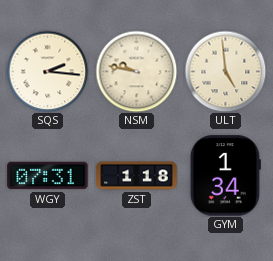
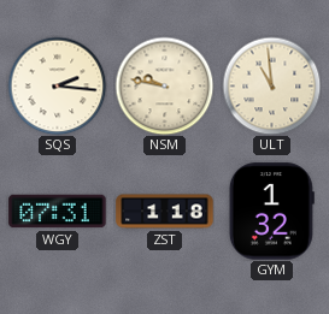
ULT: 4:59 -> 10:59 (271, 85)
GYM: 1:34 -> 1:32 (271, 212)
